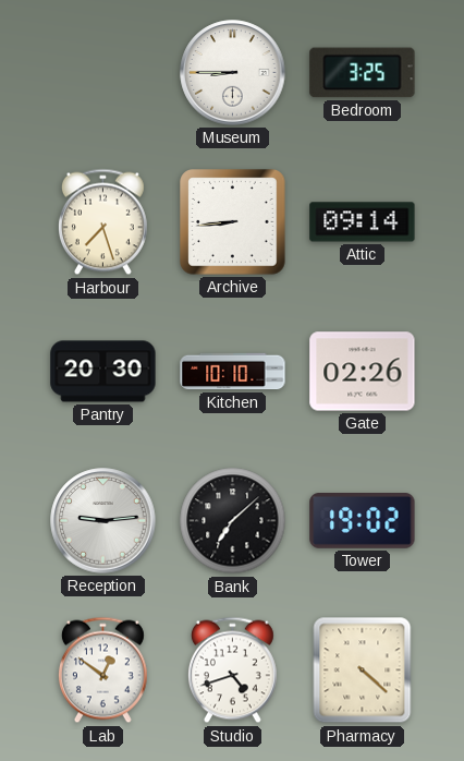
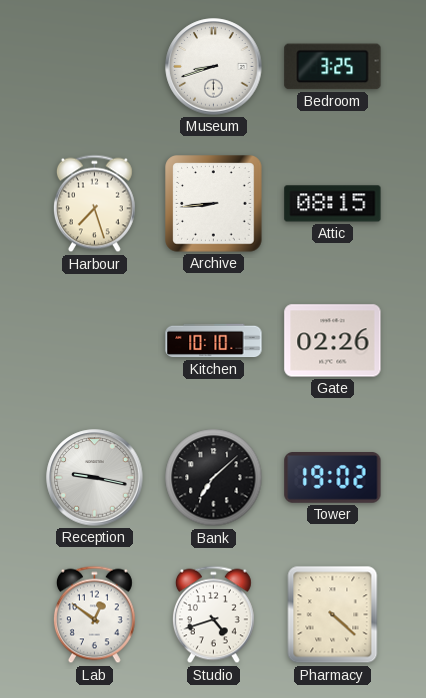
Museum: 8:45 -> 8:42 (214, 67)
Attic: 09:14 -> 08:15 (333, 204)
Pantry: 20:30 -> none (103, 372)
Reception: 9:14 -> 9:17 (95, 478)
